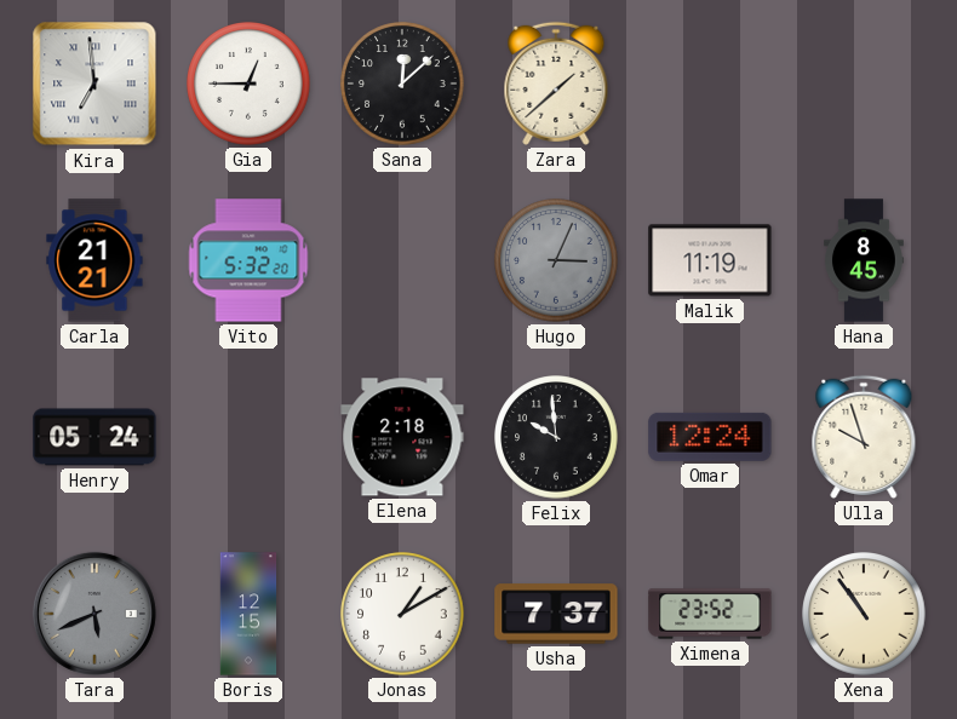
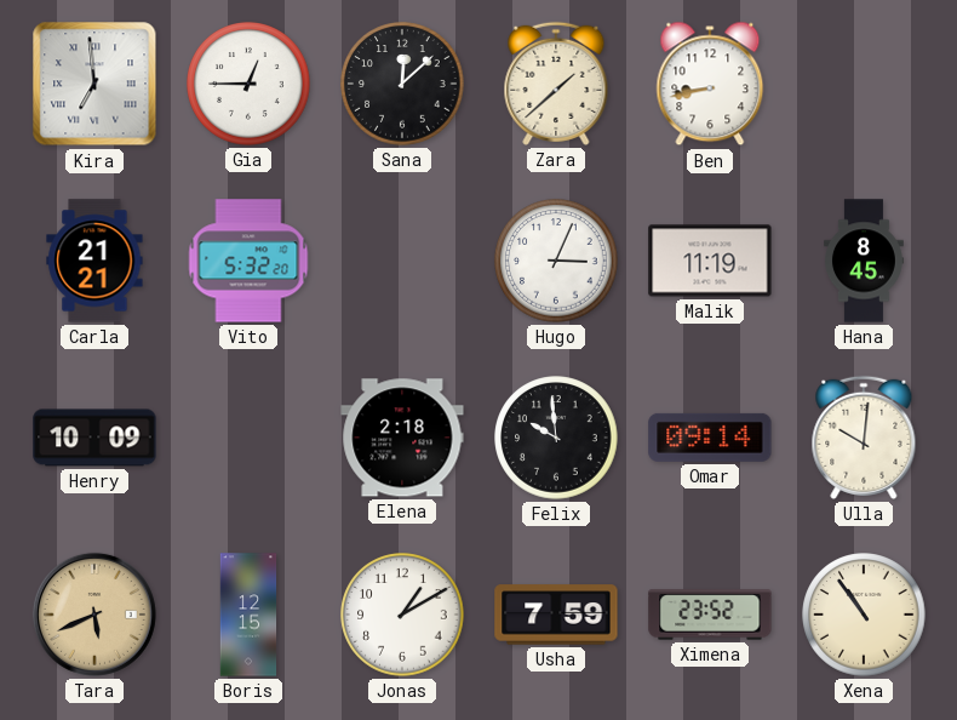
Ben: none -> 8:43 (710, 84)
Hugo dial: grey -> white (556, 261)
Henry: 05:24 -> 10:09 (94, 438)
Omar: 12:24 -> 09:14 (710, 438)
Ulla: 9:57 -> 10:01 (864, 438)
Tara dial: grey -> champagne (94, 615)
Usha: 7:37 -> 7:59 (556, 615)
